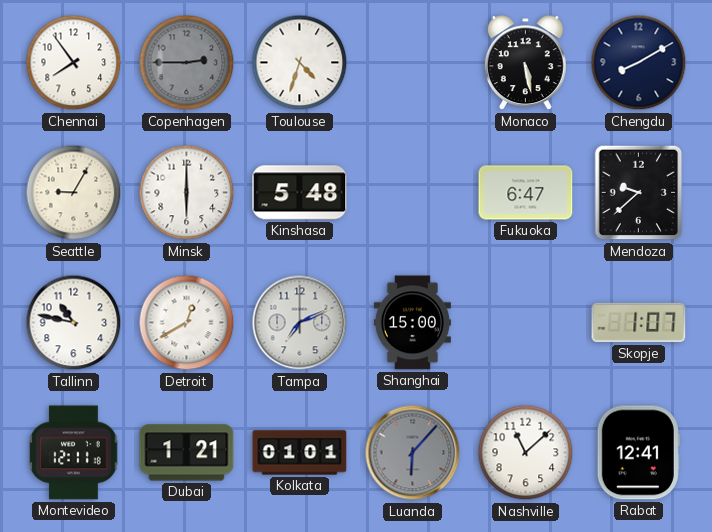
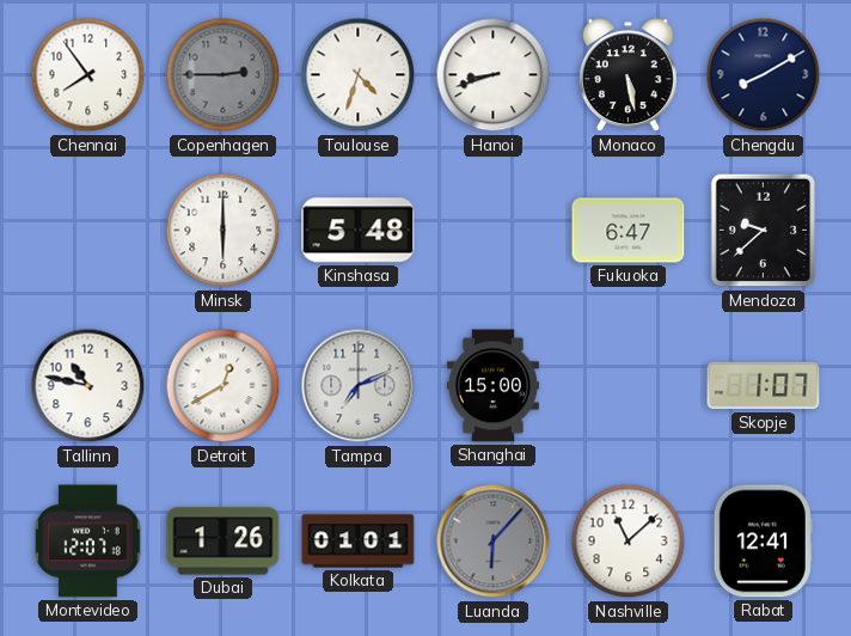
Hanoi: none -> 8:42 (494, 75)
Seattle: 9:05 -> none (74, 193)
Montevideo: 12:11 -> 12:07 (88, 542)
Dubai: 1:21 -> 1:26 (224, 542)
